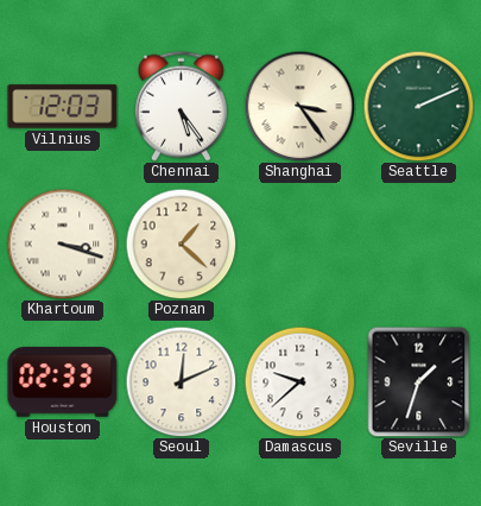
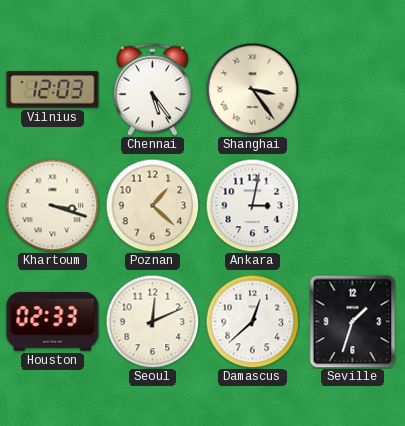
Seattle: 2:11 -> none (418, 106)
Ankara: none -> 3:02 (252, 205)
Damascus: 9:38 -> 12:38 (252, 321)
